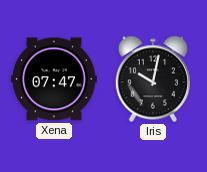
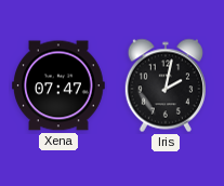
Iris: 10:02 -> 2:02 (164, 85)
